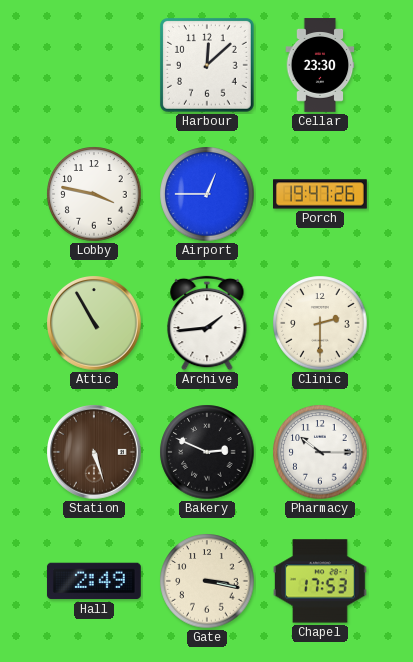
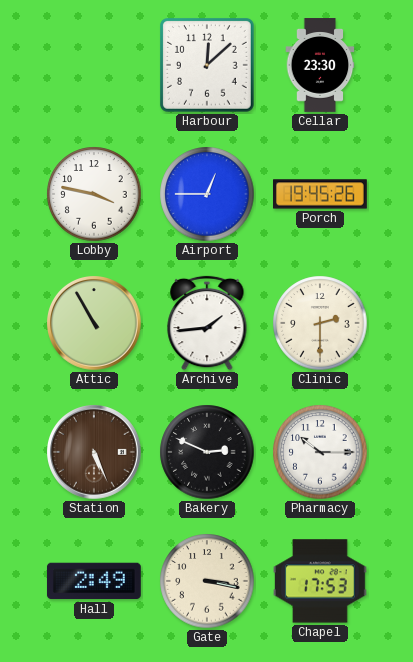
Porch: 19:47 -> 19:45 (321, 194)
Station: 5:27 -> 5:26 (95, 453)
